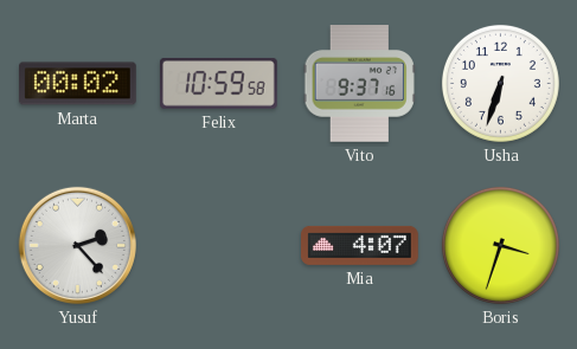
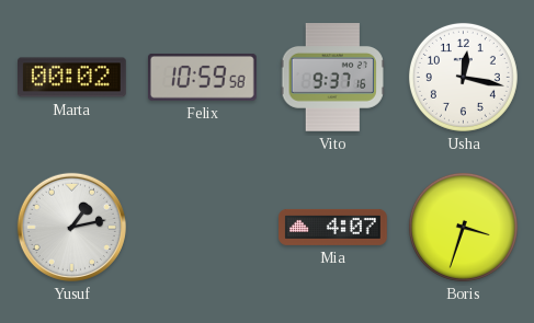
Usha: 6:33 -> 12:17 (463, 77)
Yusuf: 2:23 -> 1:13 (71, 227)
